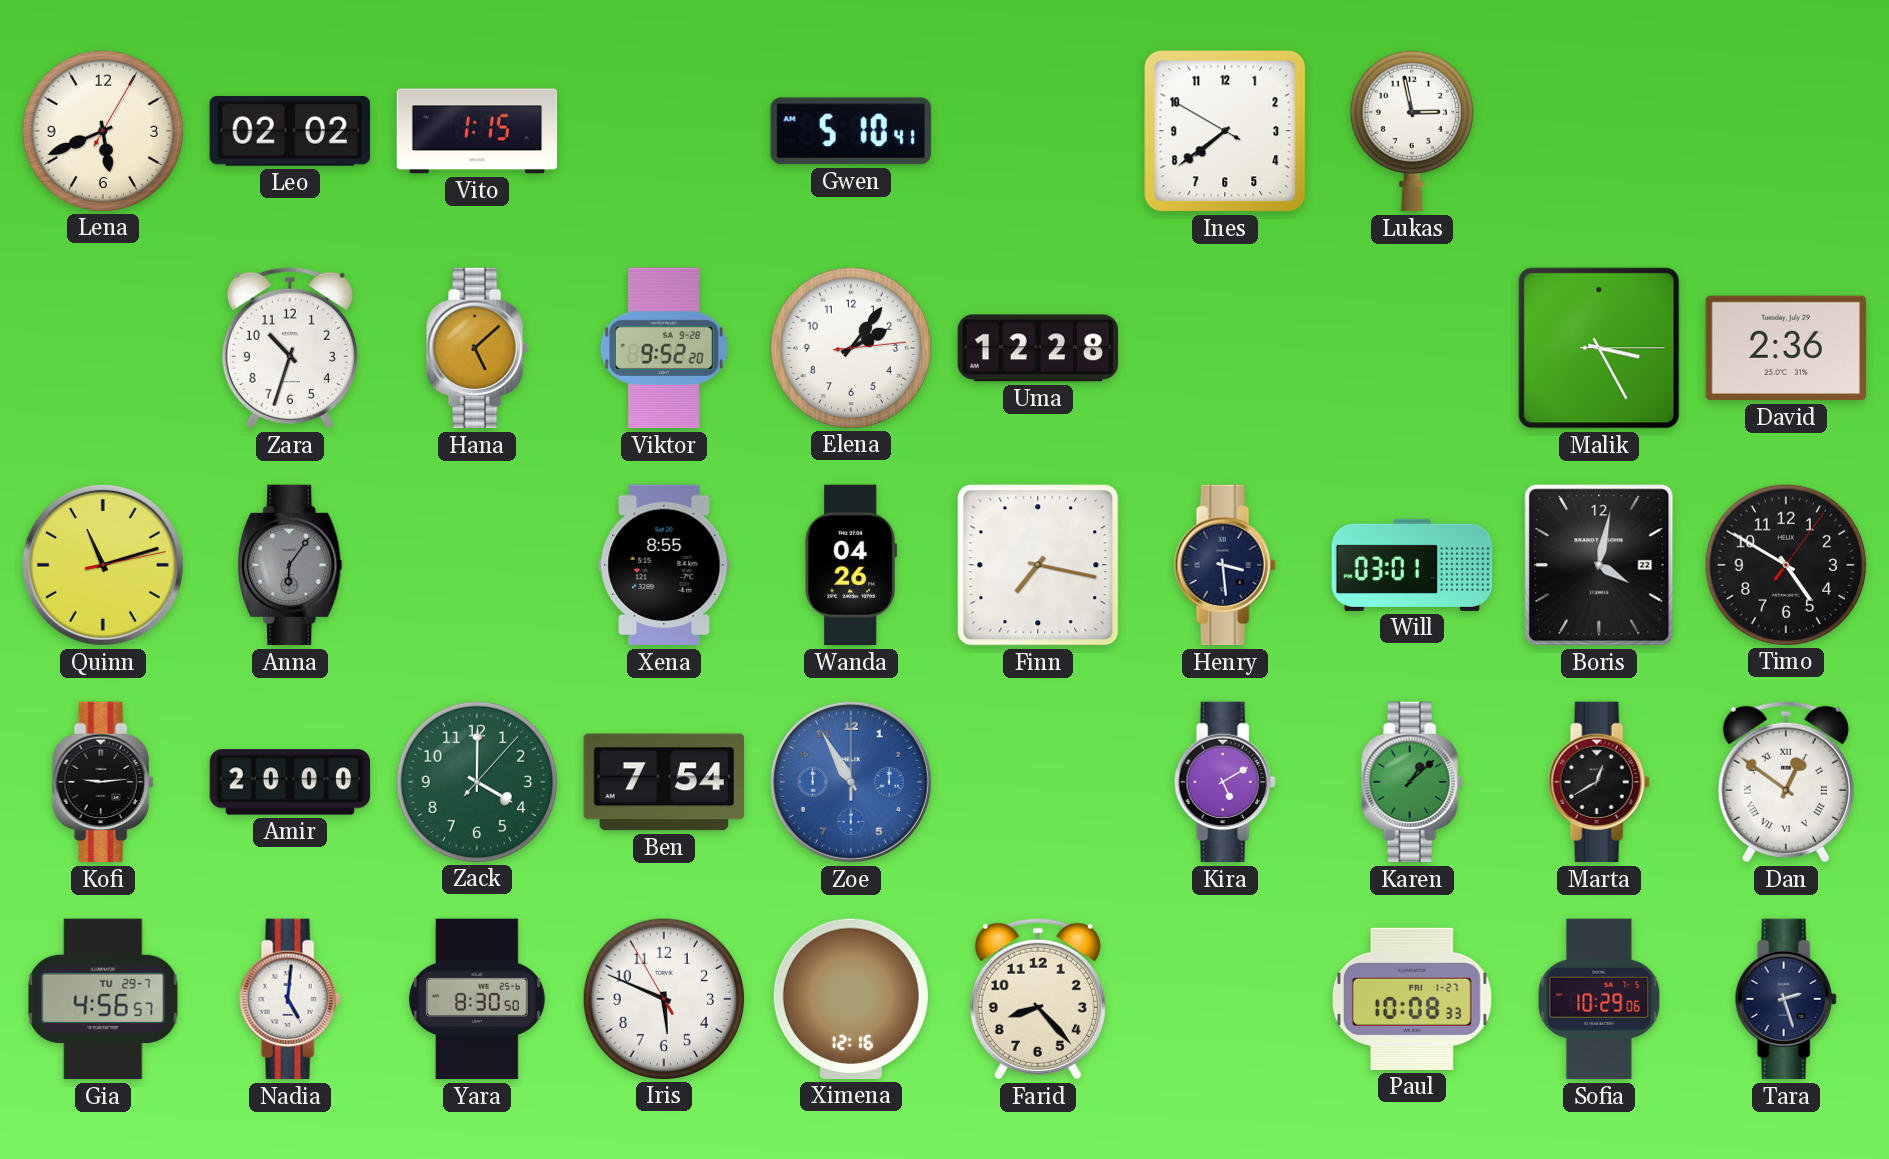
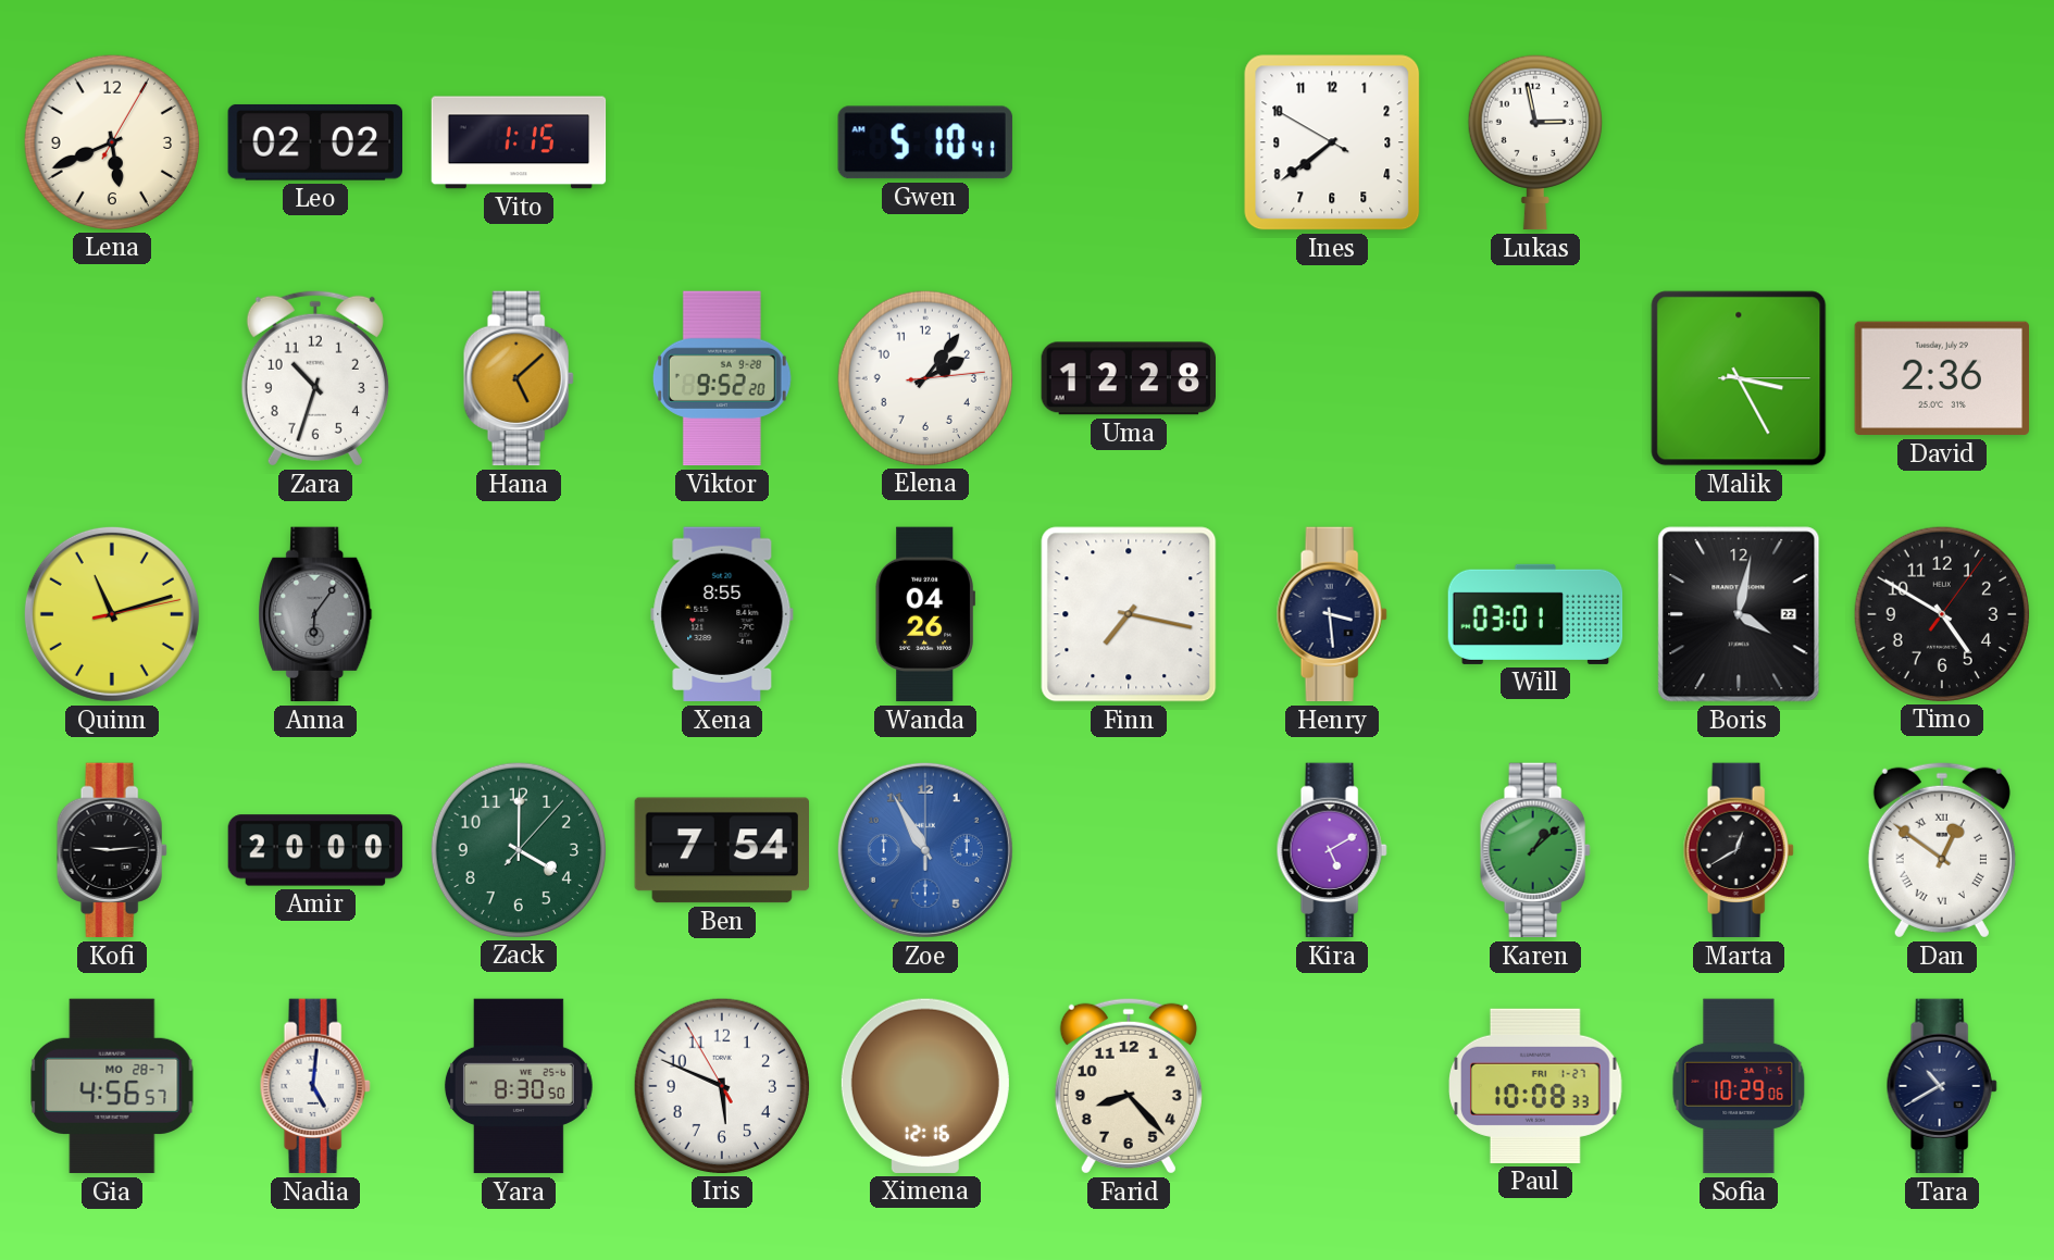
Gia date: TU 29-7 -> MO 28-7 (112, 1086)
Tara: 2:27 -> 10:40 (1942, 1086)
